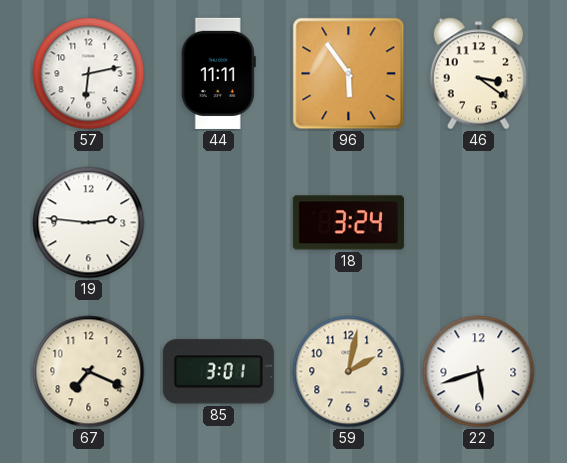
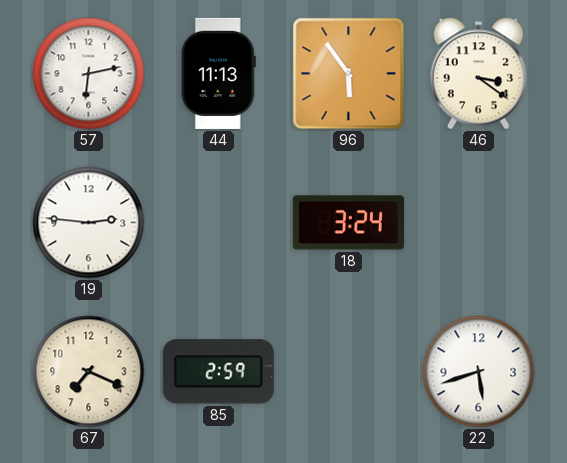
44: 11:11 -> 11:13 (218, 73)
85: 3:01 -> 2:59 (218, 372)
59: 2:02 -> none (349, 372)
